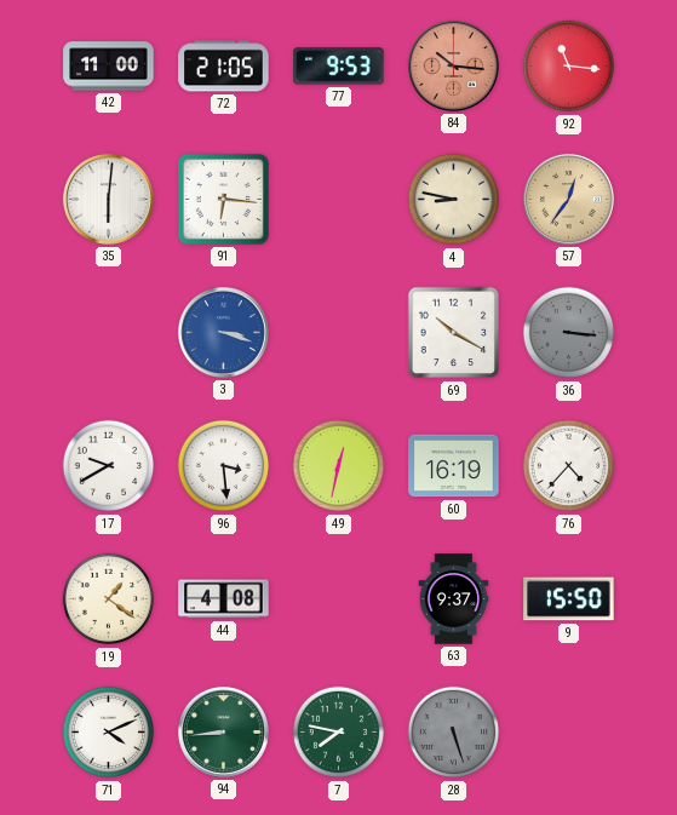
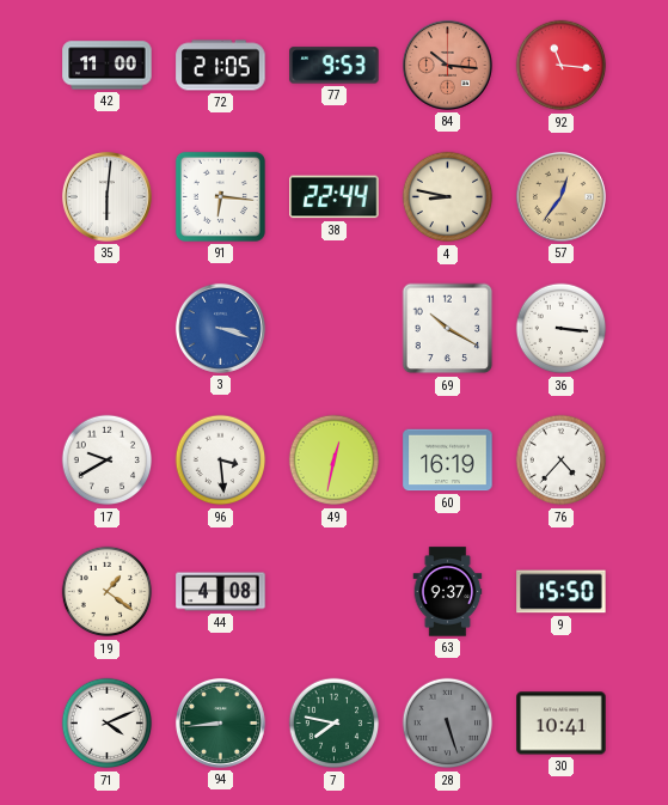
38: none -> 22:44 (335, 197)
36 dial: grey -> white (562, 329)
30: none -> 10:41 (562, 724)
